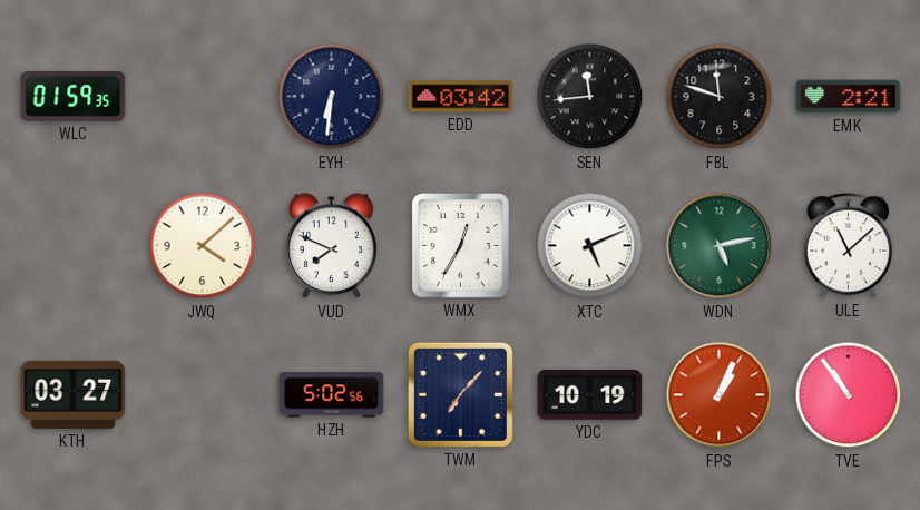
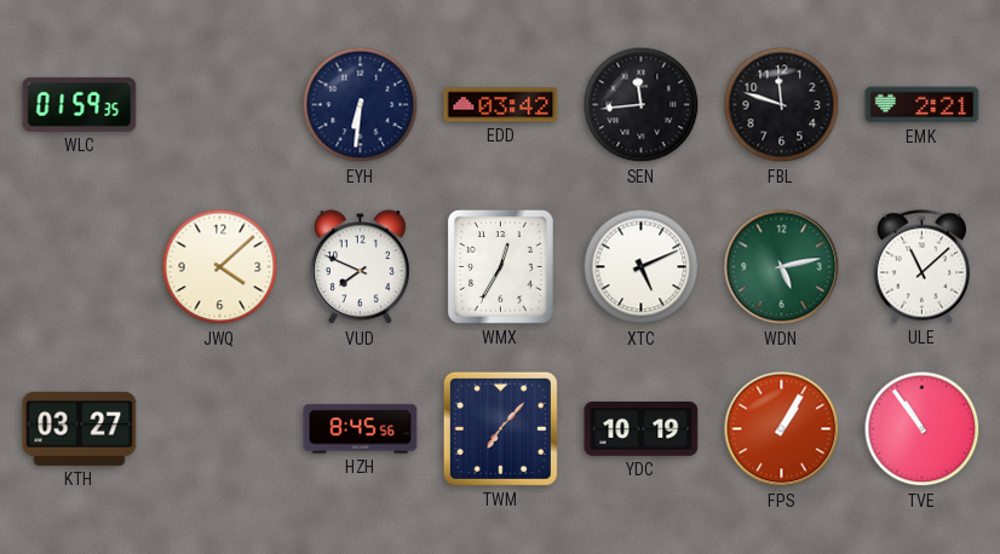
HZH: 5:02 -> 8:45 (361, 429)
FPS: 1:04 -> 1:05 (782, 429)
